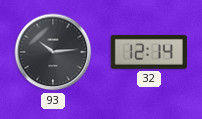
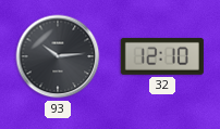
32: 12:14 -> 12:10 (162, 56)
